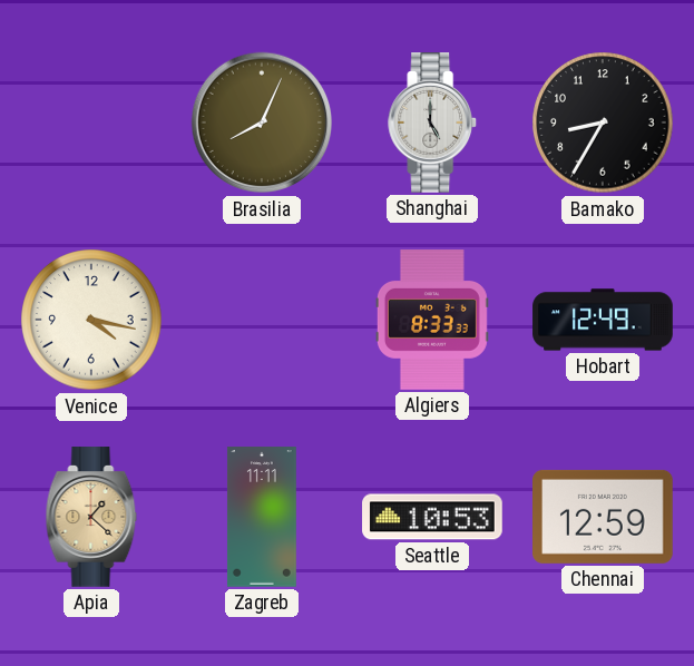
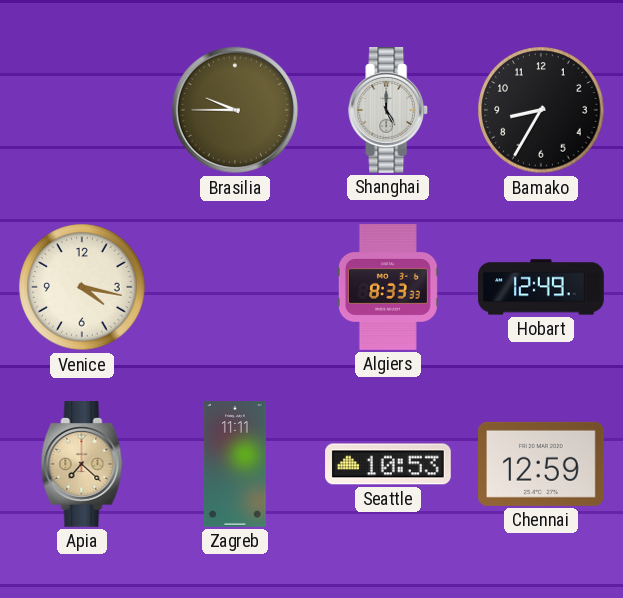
Brasilia: 8:04 -> 9:45 (235, 110)
Apia: 1:22 -> 7:22 (82, 464)
